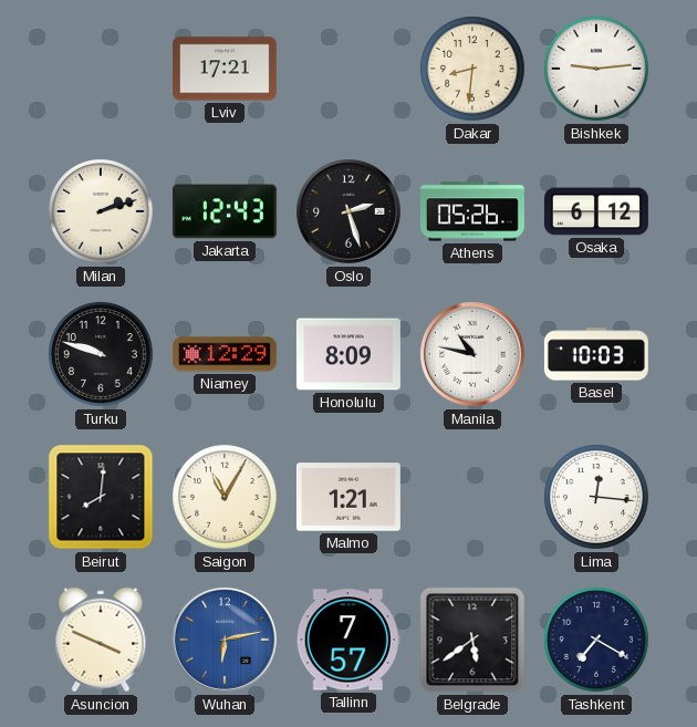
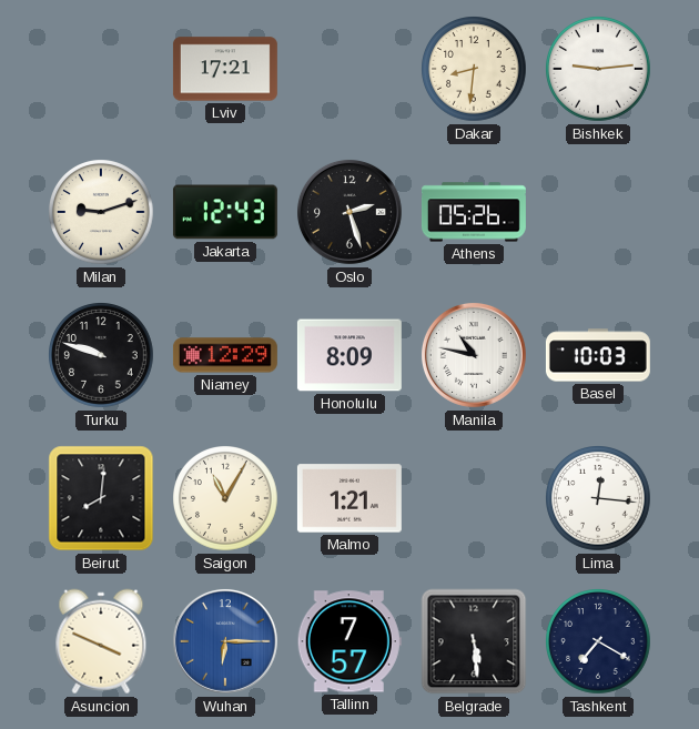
Milan: 2:12 -> 9:12 (101, 212)
Osaka: 6:12 -> none (596, 211)
Wuhan: 6:13 -> 6:15 (225, 641)
Belgrade: 5:39 -> 5:29 (474, 641)
